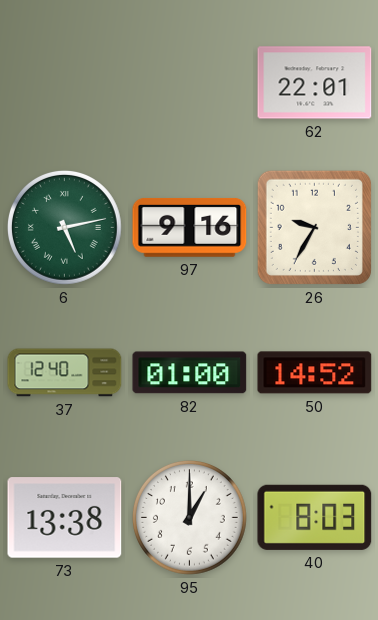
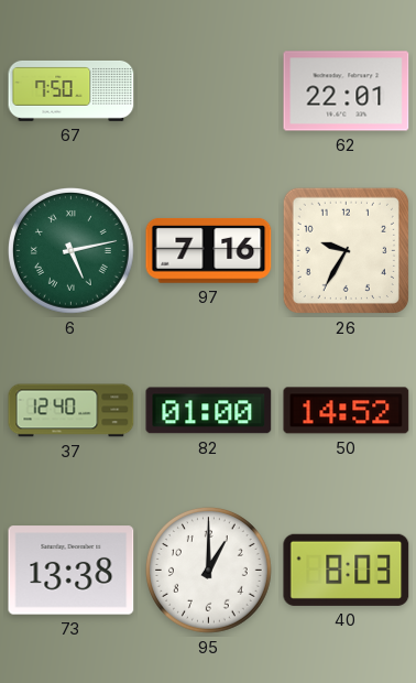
67: none -> 7:50 (72, 90)
97: 9:16 -> 7:16 (209, 251)
